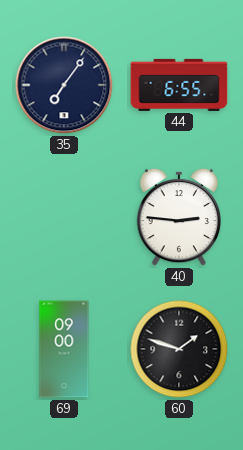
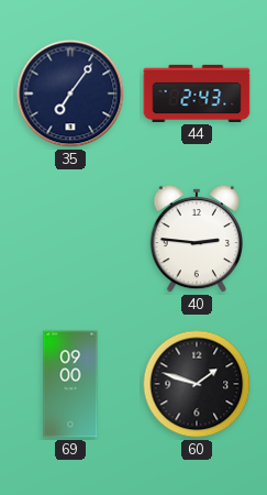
44: 6:55 -> 2:43 (197, 94)
